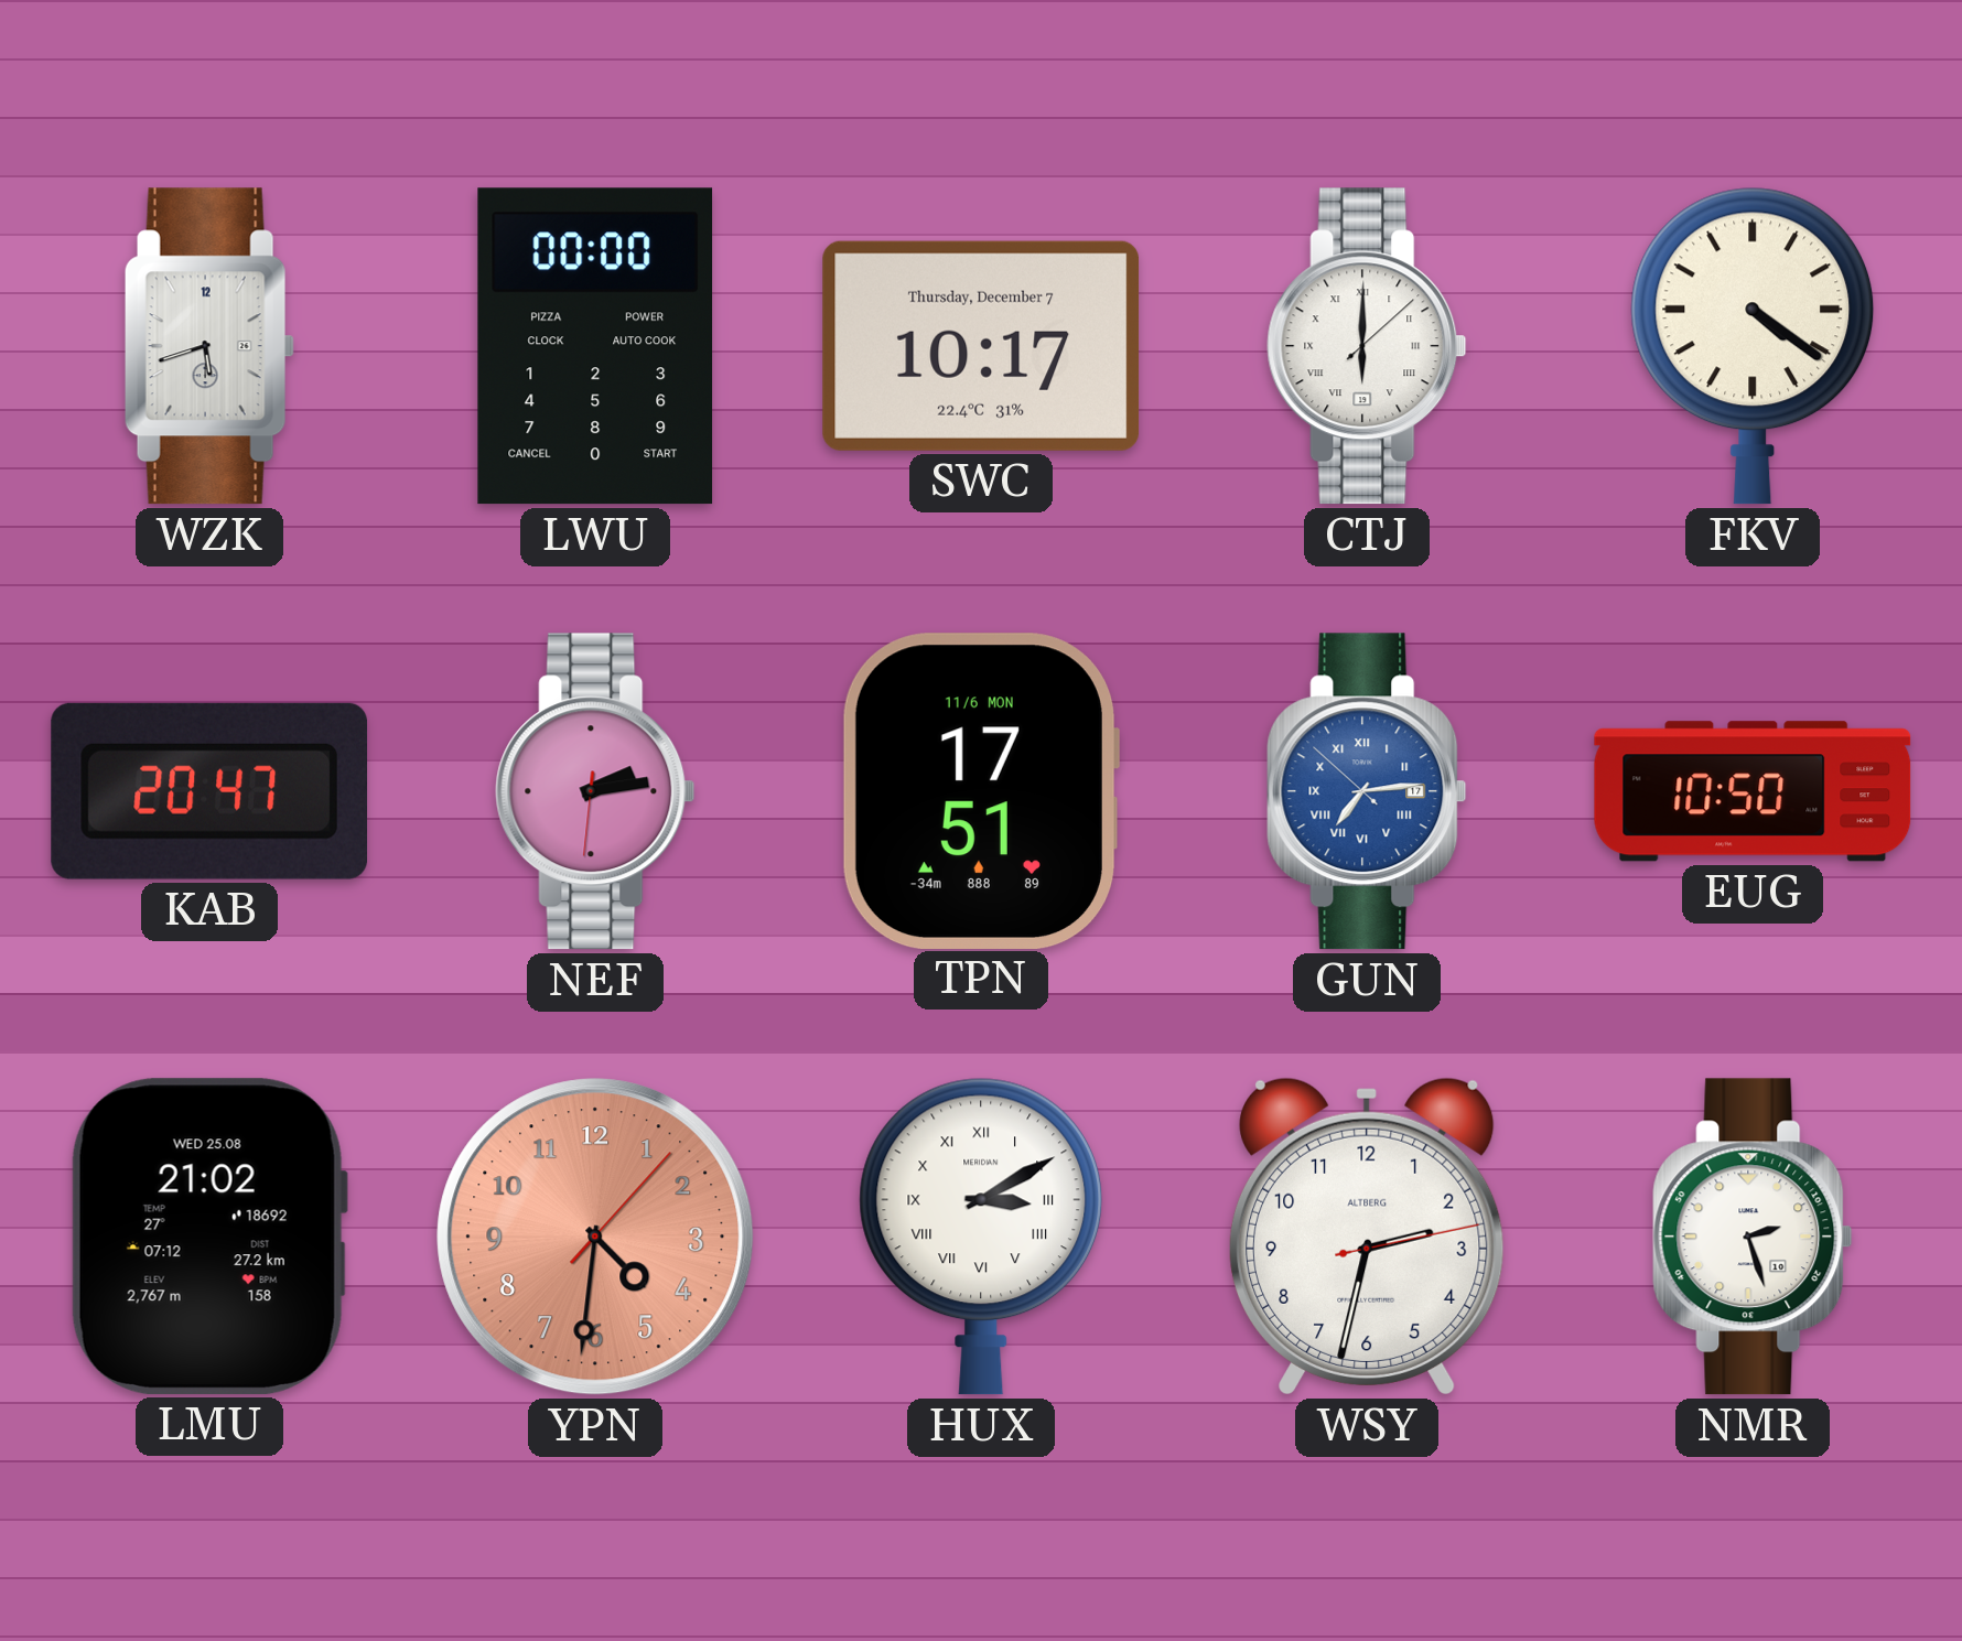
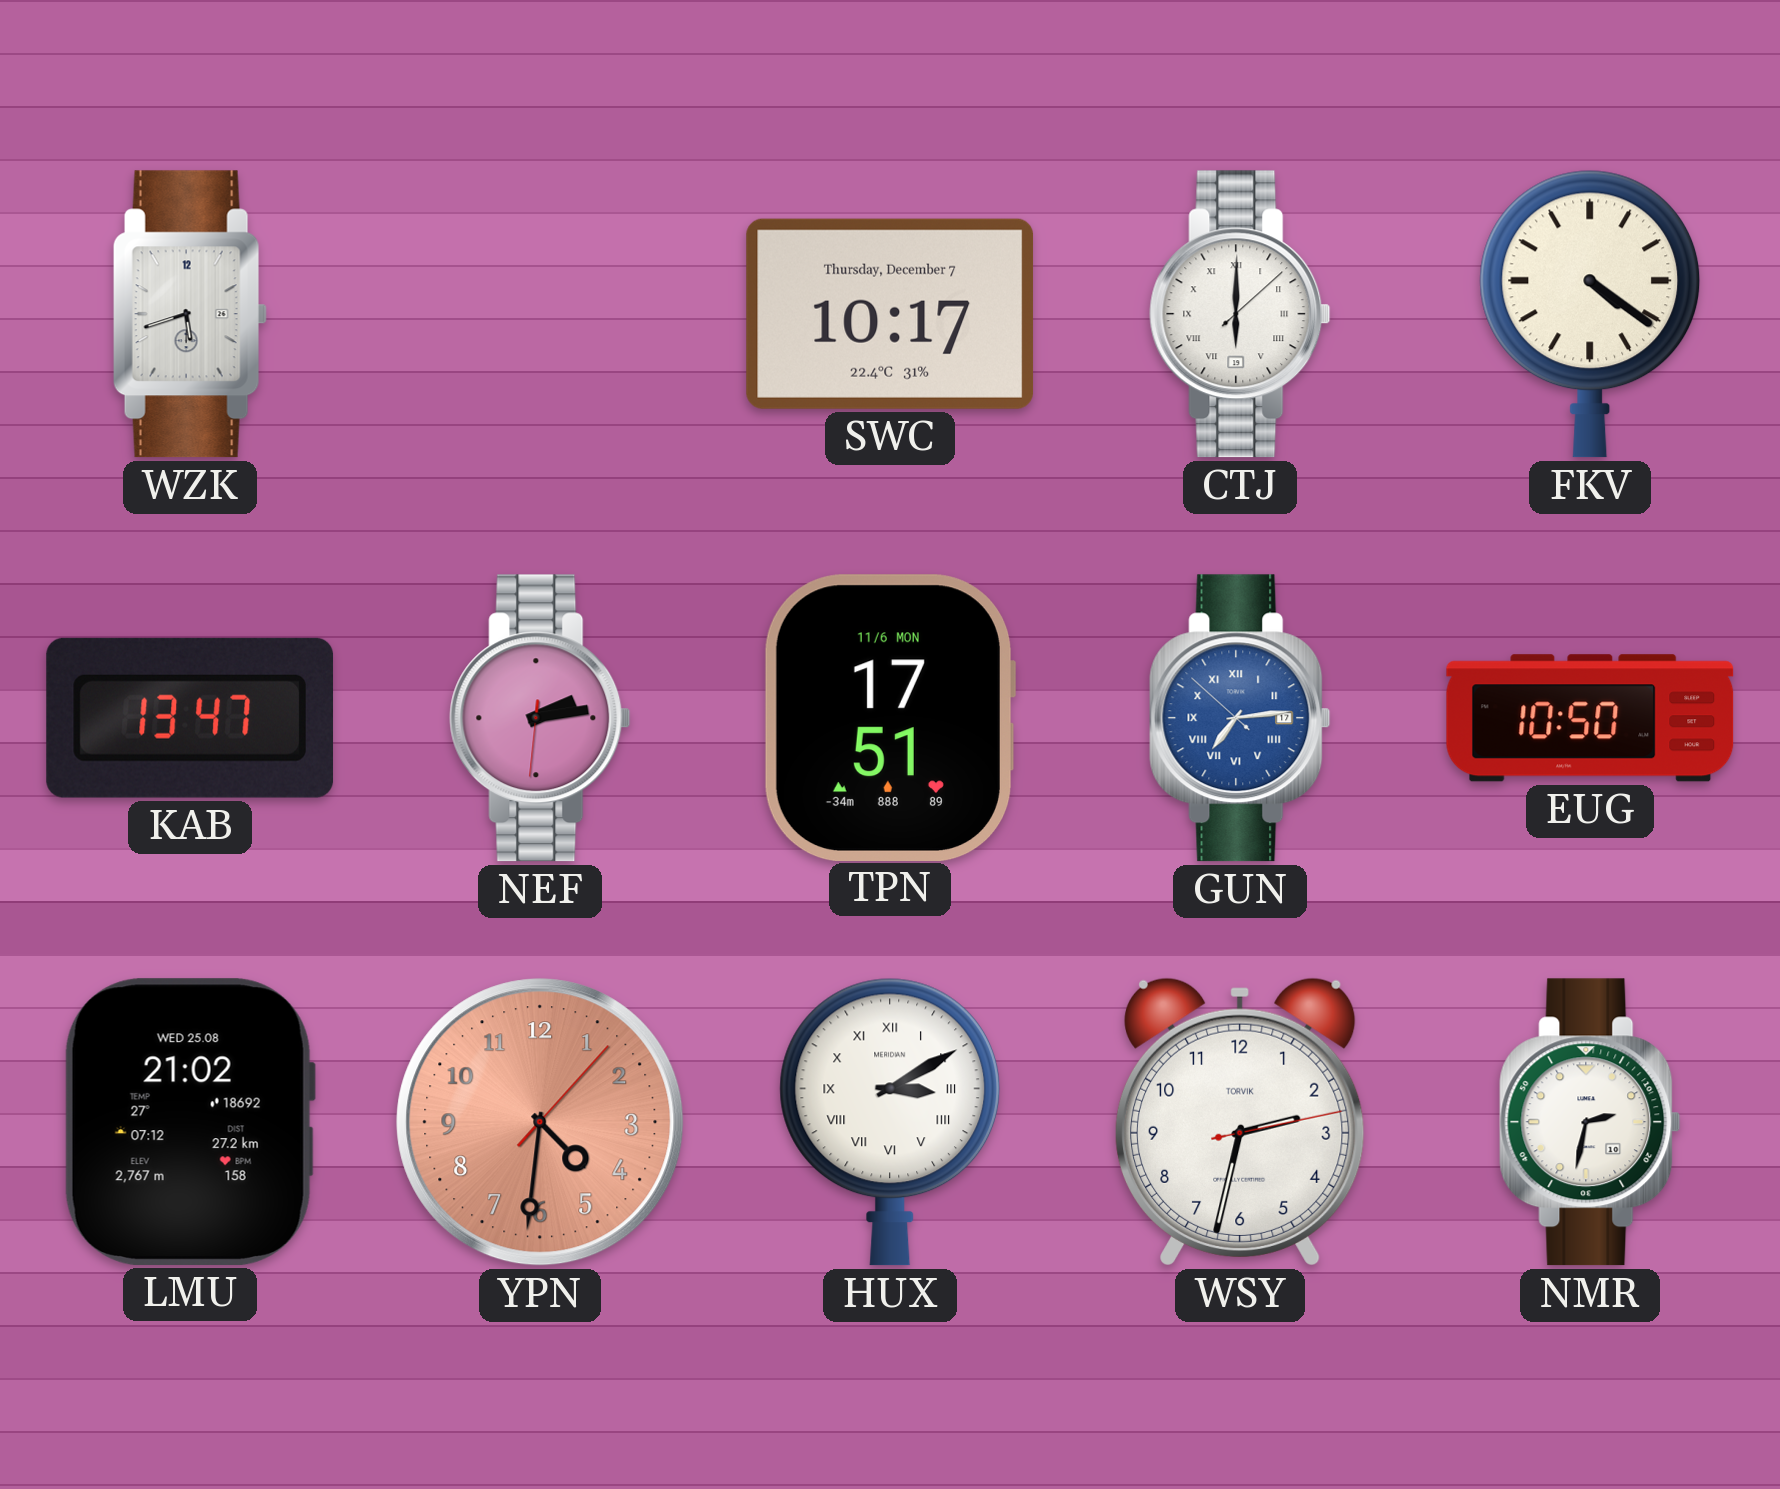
LWU: 00:00 -> none (595, 346)
KAB: 20:47 -> 13:47 (190, 718)
WSY brand: ALTBERG -> TORVIK (1240, 1122)
NMR: 2:27 -> 2:32 (1590, 1122)
